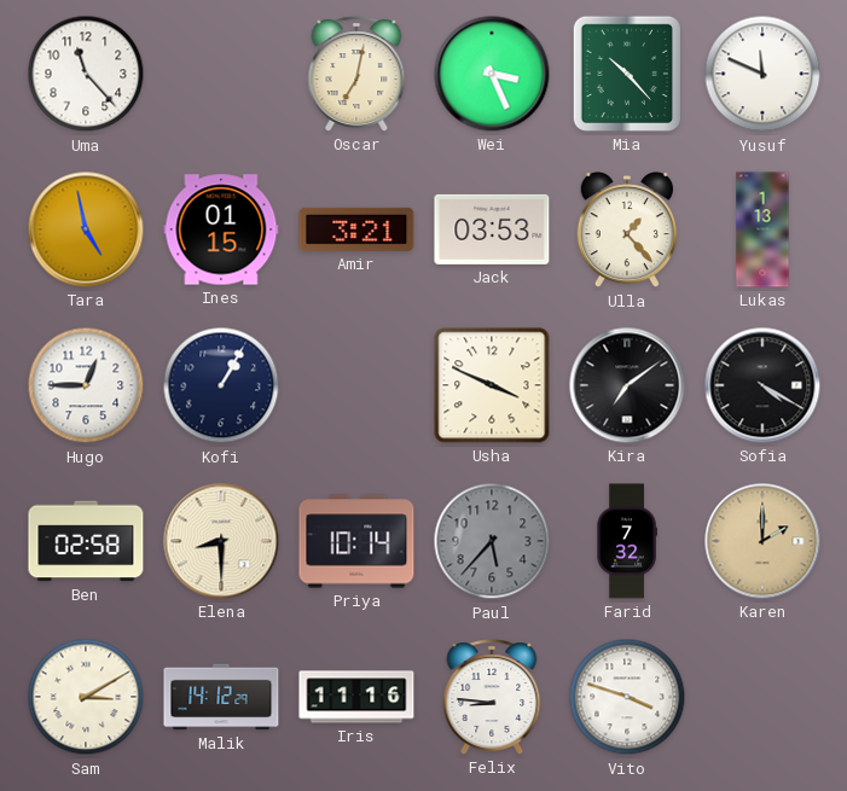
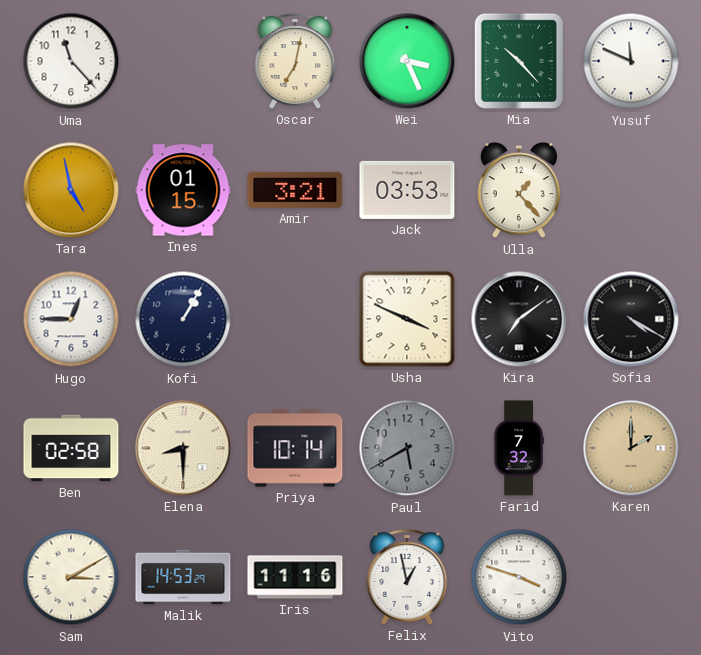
Lukas: 1:13 -> none (762, 229)
Paul: 5:37 -> 5:40 (407, 448)
Malik: 14:12 -> 14:53 (183, 577)
Felix: 8:46 -> 12:58 (407, 577)
